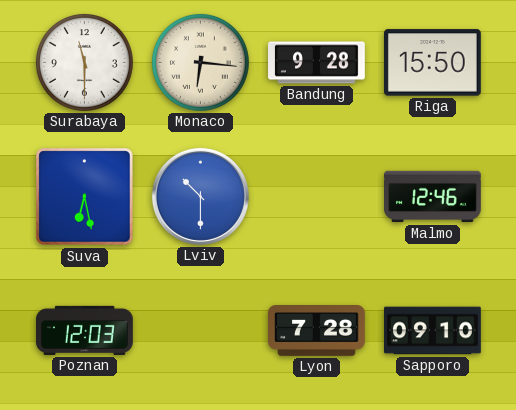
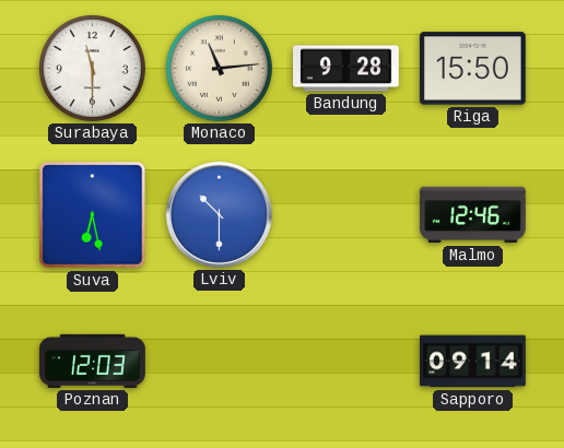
Monaco: 6:16 -> 11:14 (219, 68)
Lyon: 7:28 -> none (317, 331)
Sapporo: 09:10 -> 09:14 (473, 362)
